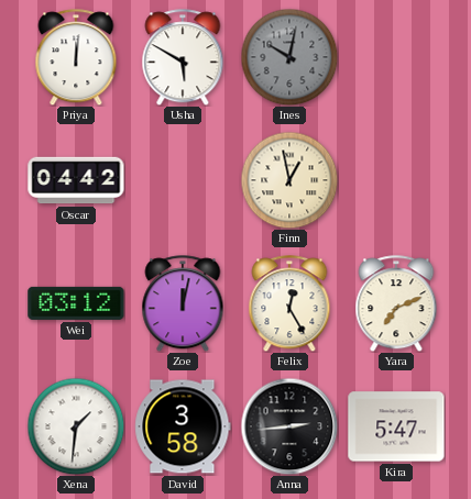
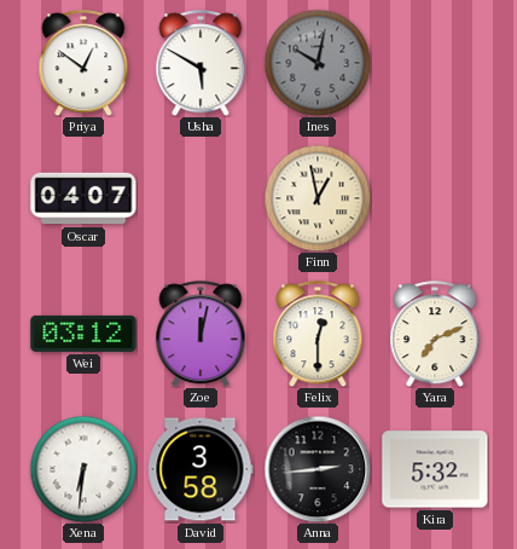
Priya: 12:01 -> 12:51 (83, 63)
Oscar: 04:42 -> 04:07 (83, 198)
Felix: 12:25 -> 12:30 (318, 334)
Xena: 1:31 -> 6:31 (83, 469)
Kira: 5:47 -> 5:32 (435, 469)
